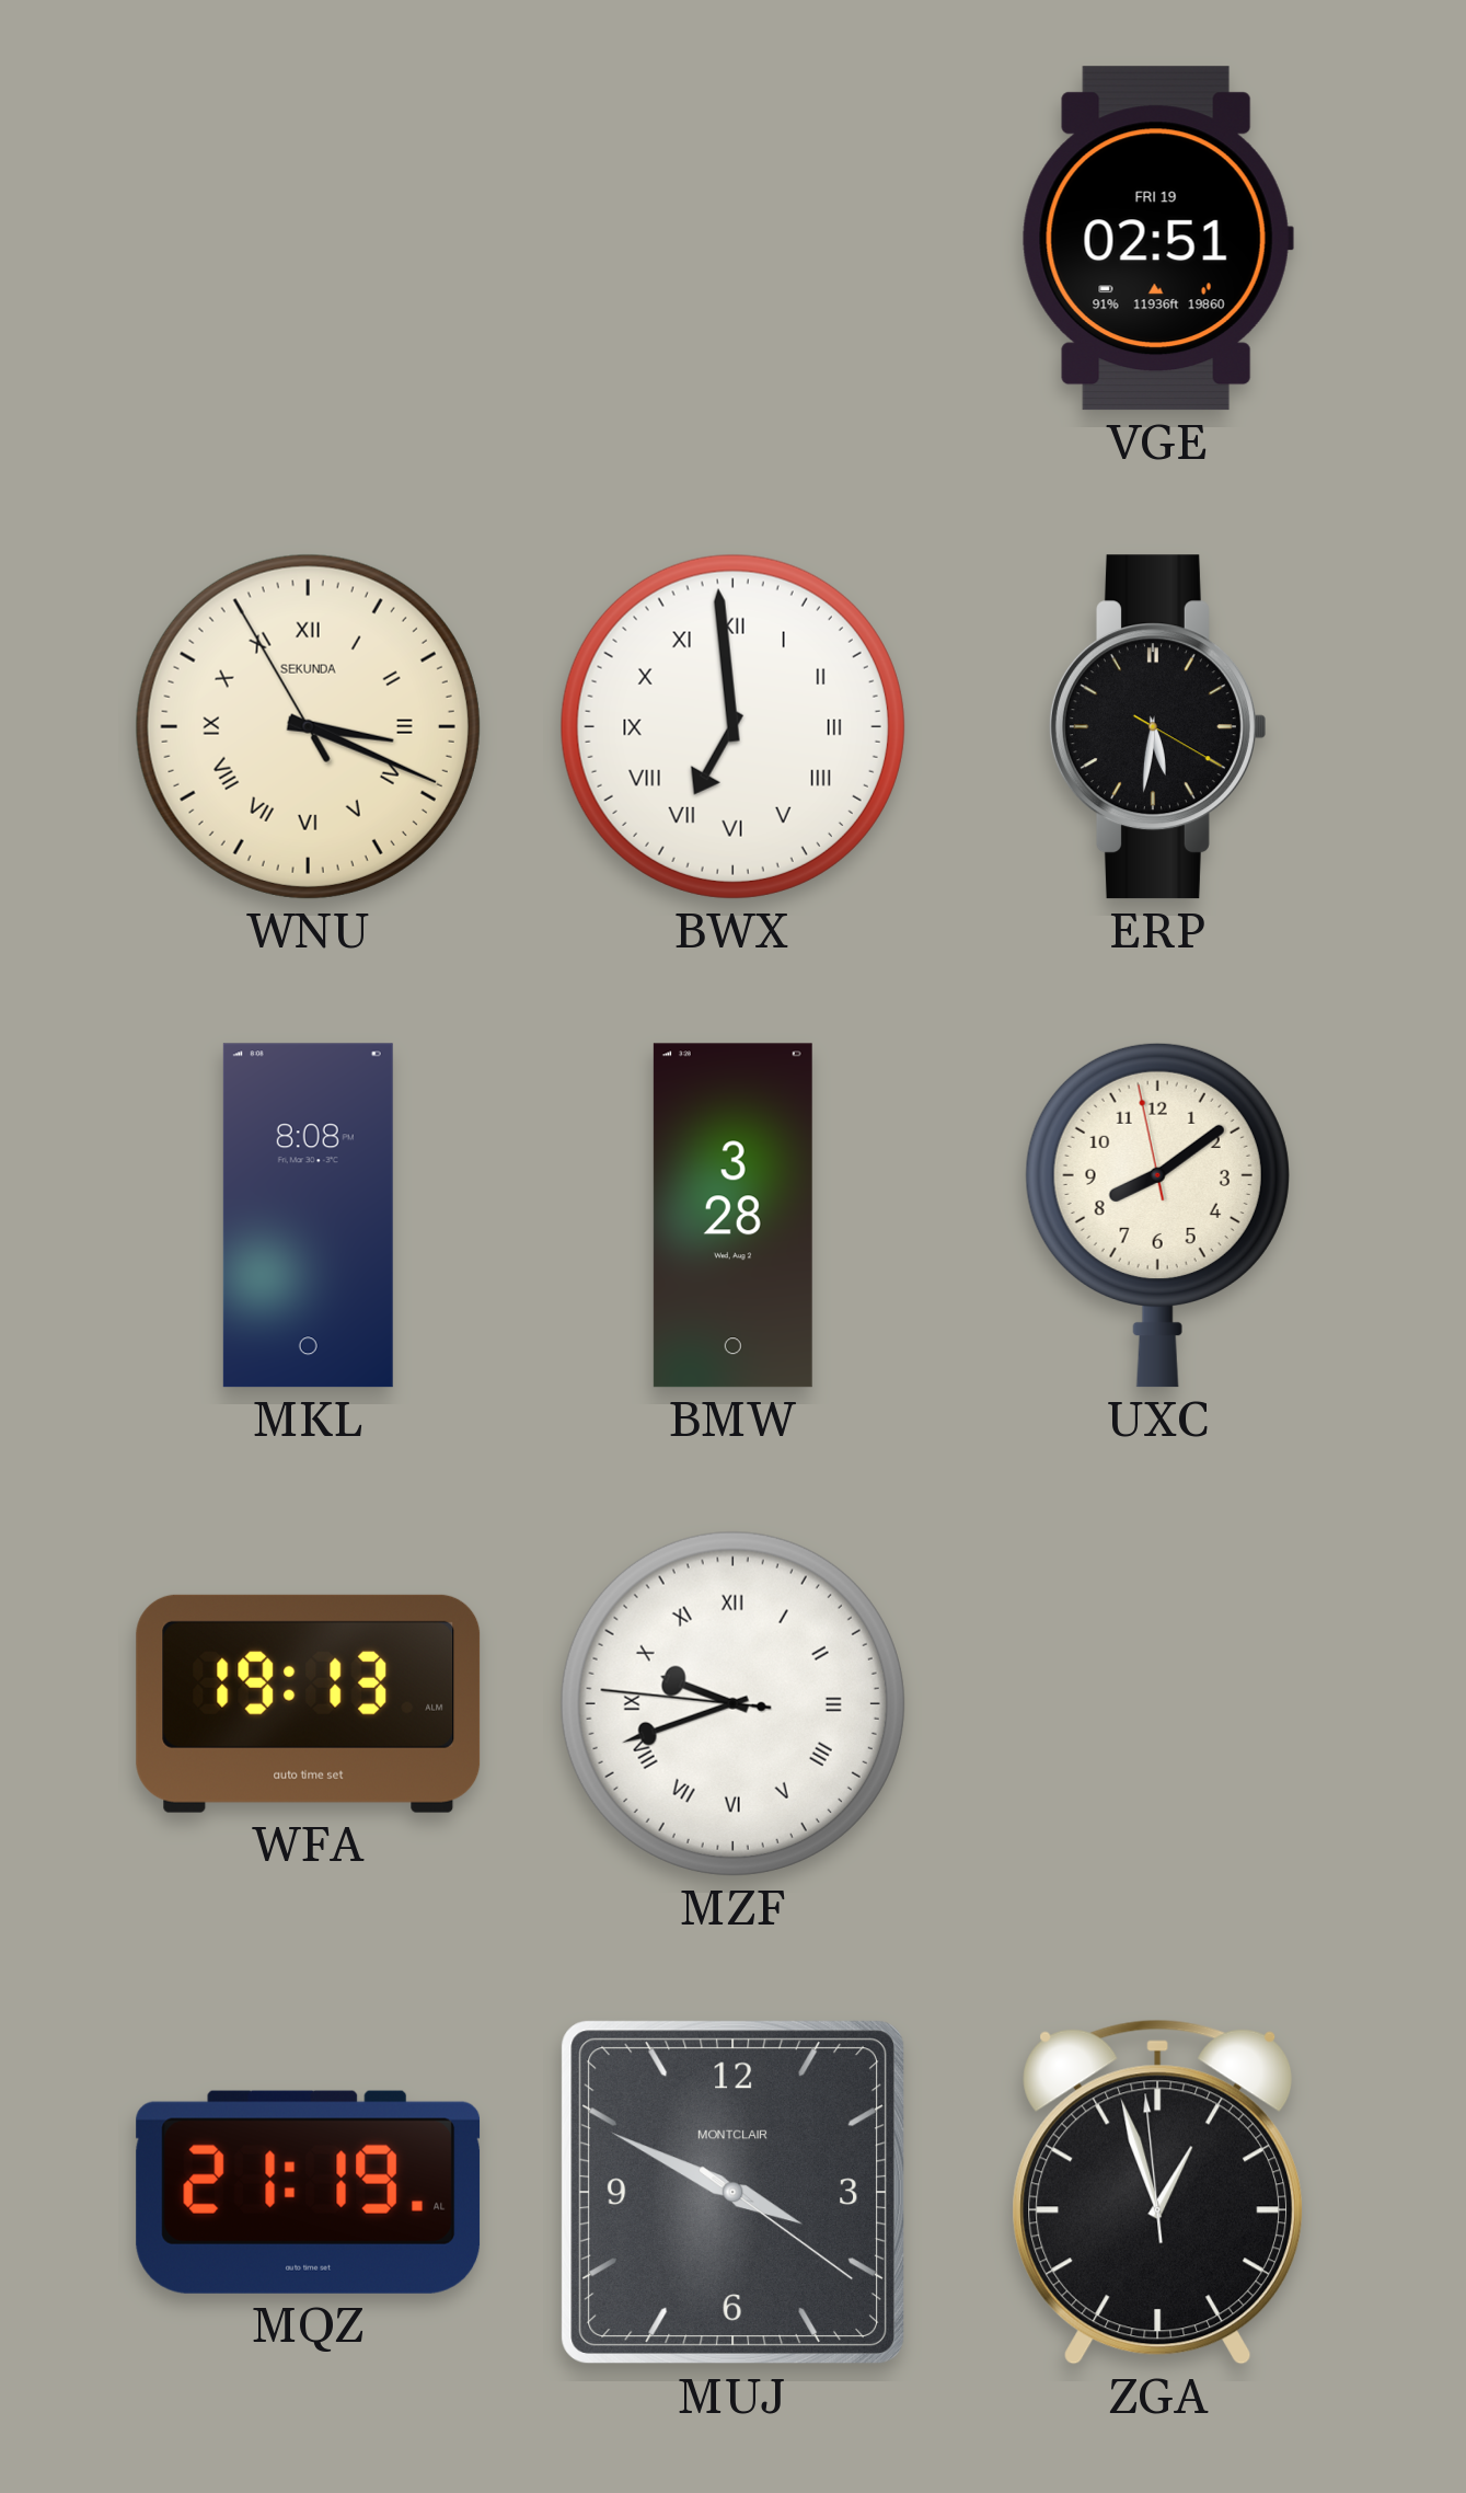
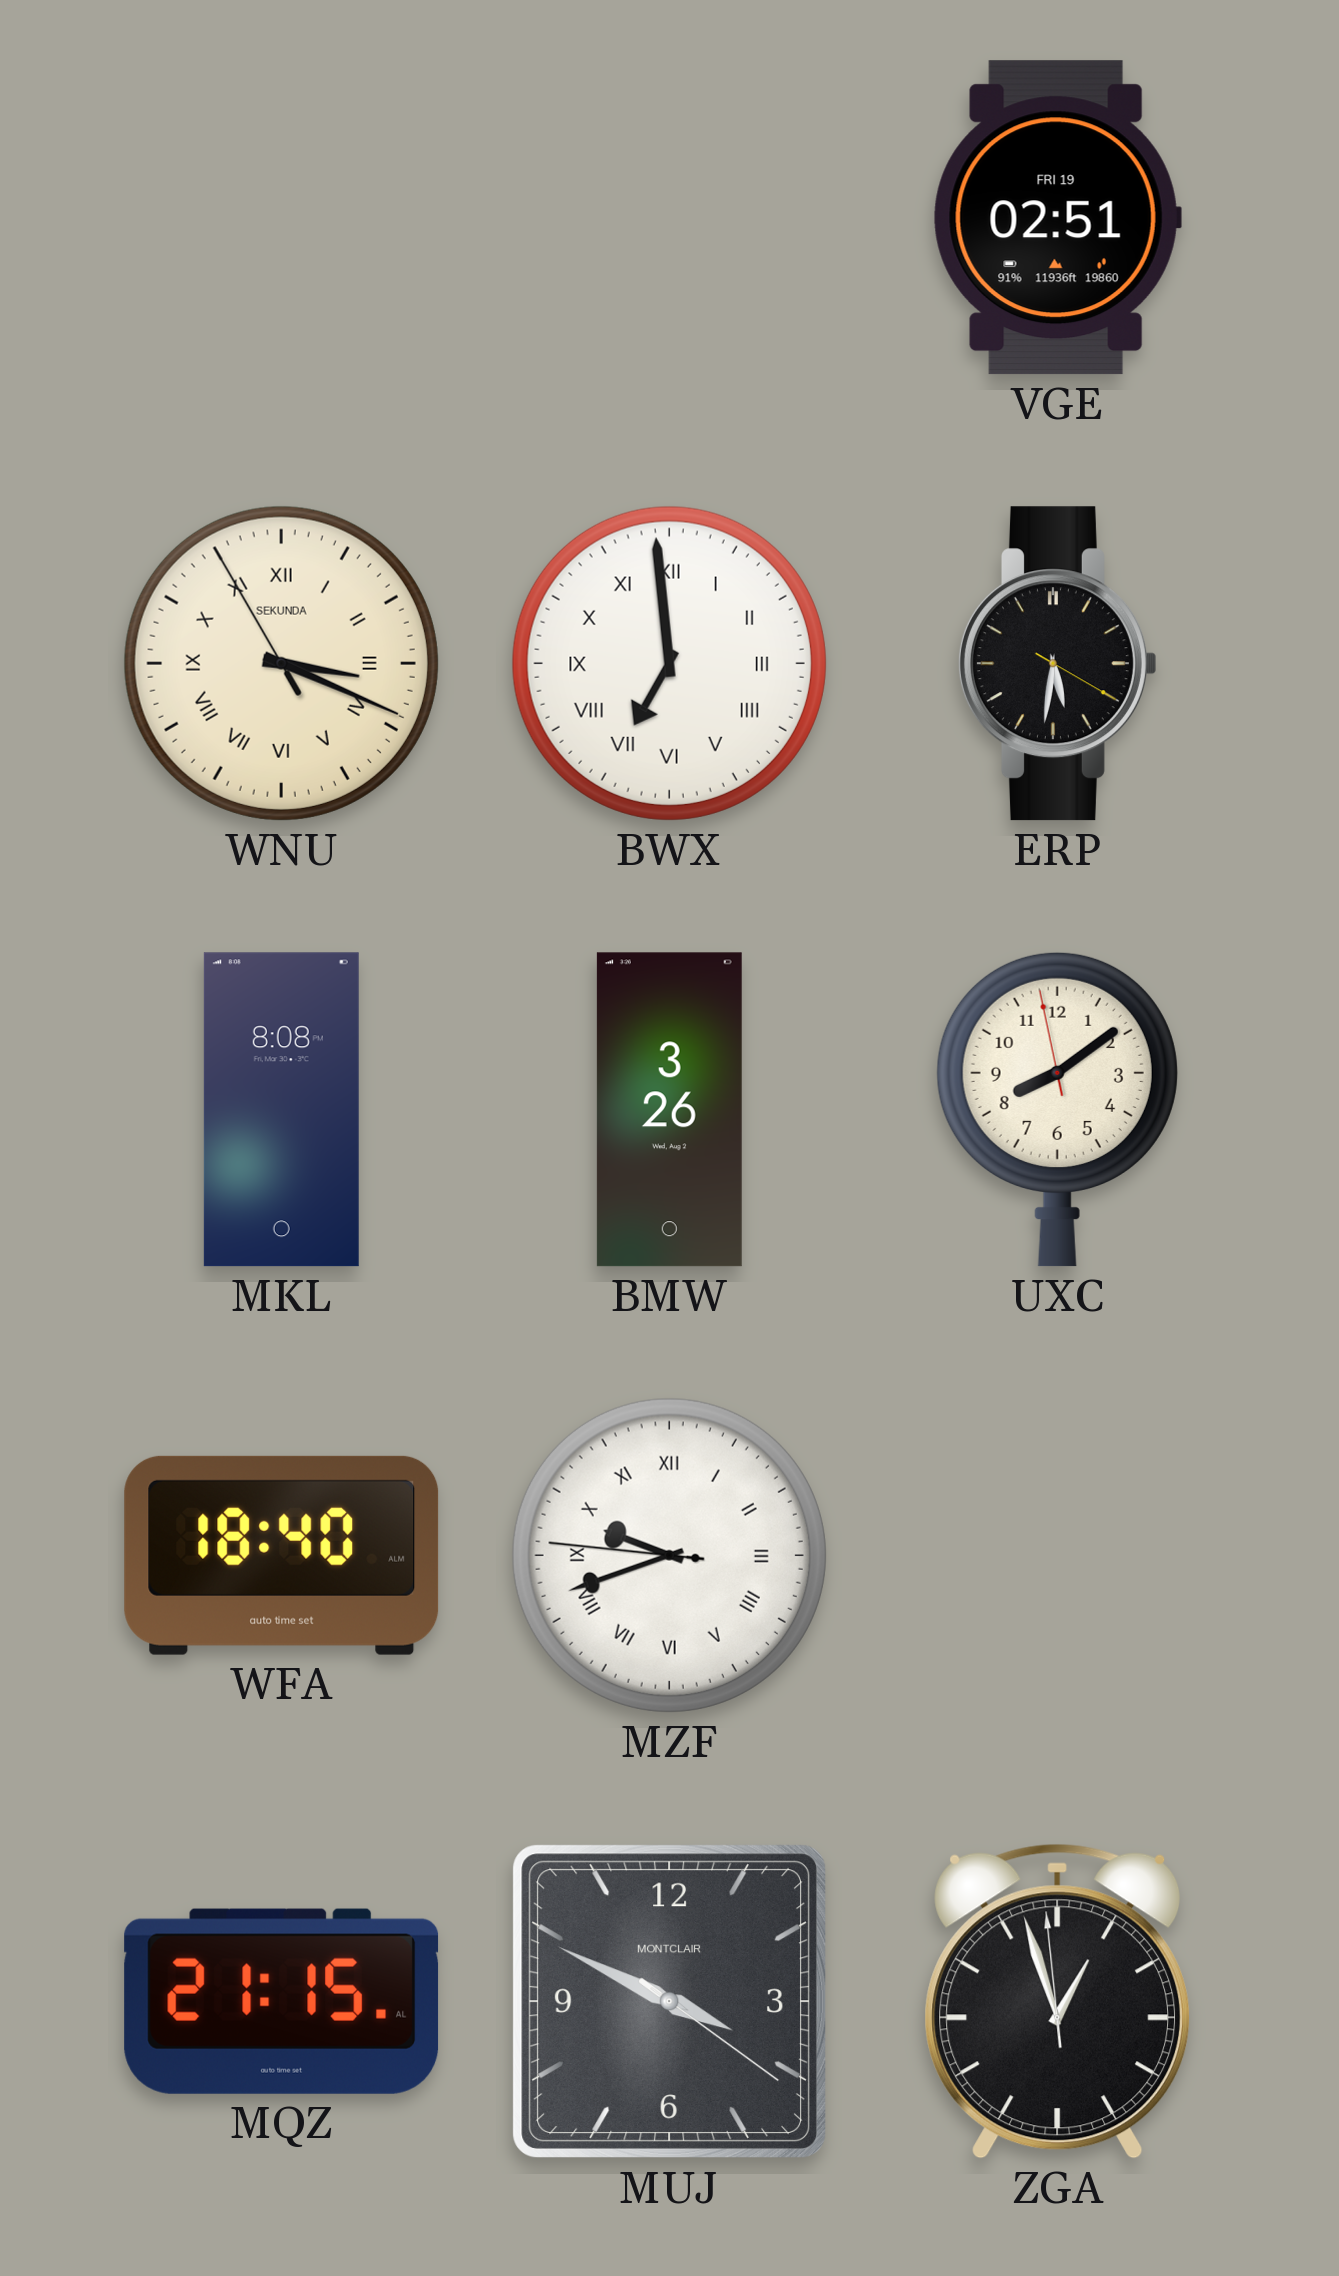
BMW: 3:28 -> 3:26 (669, 1110)
WFA: 19:13 -> 18:40 (282, 1555)
MQZ: 21:19 -> 21:15 (282, 2001)
